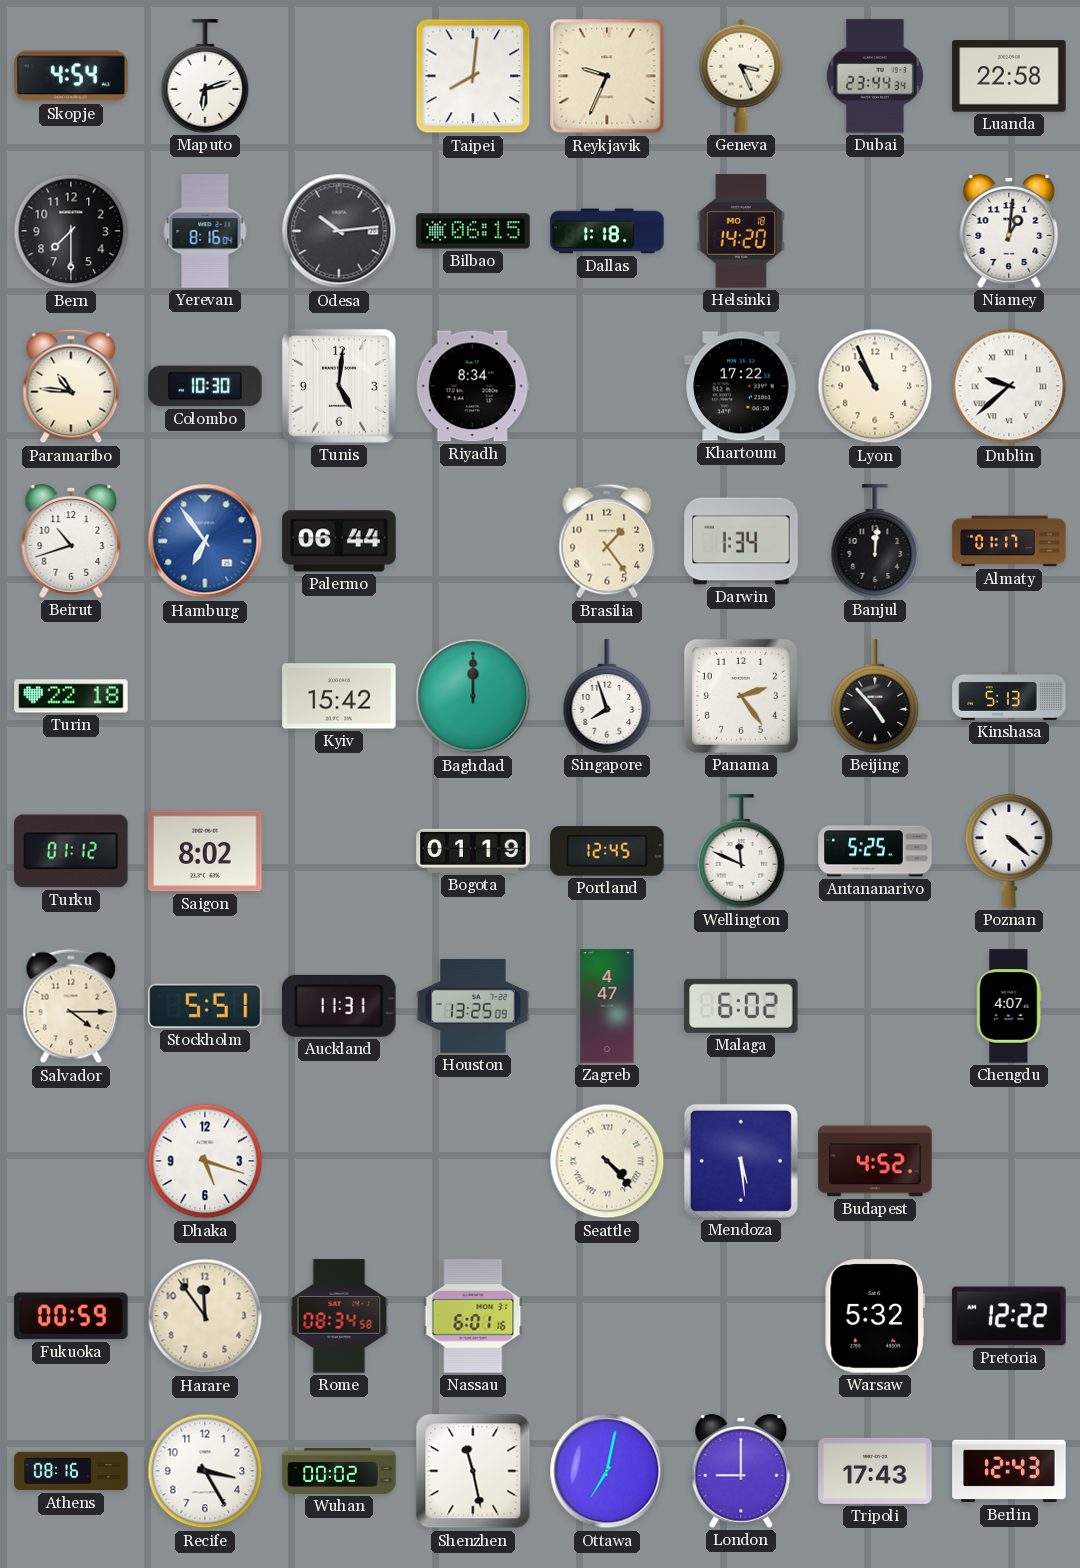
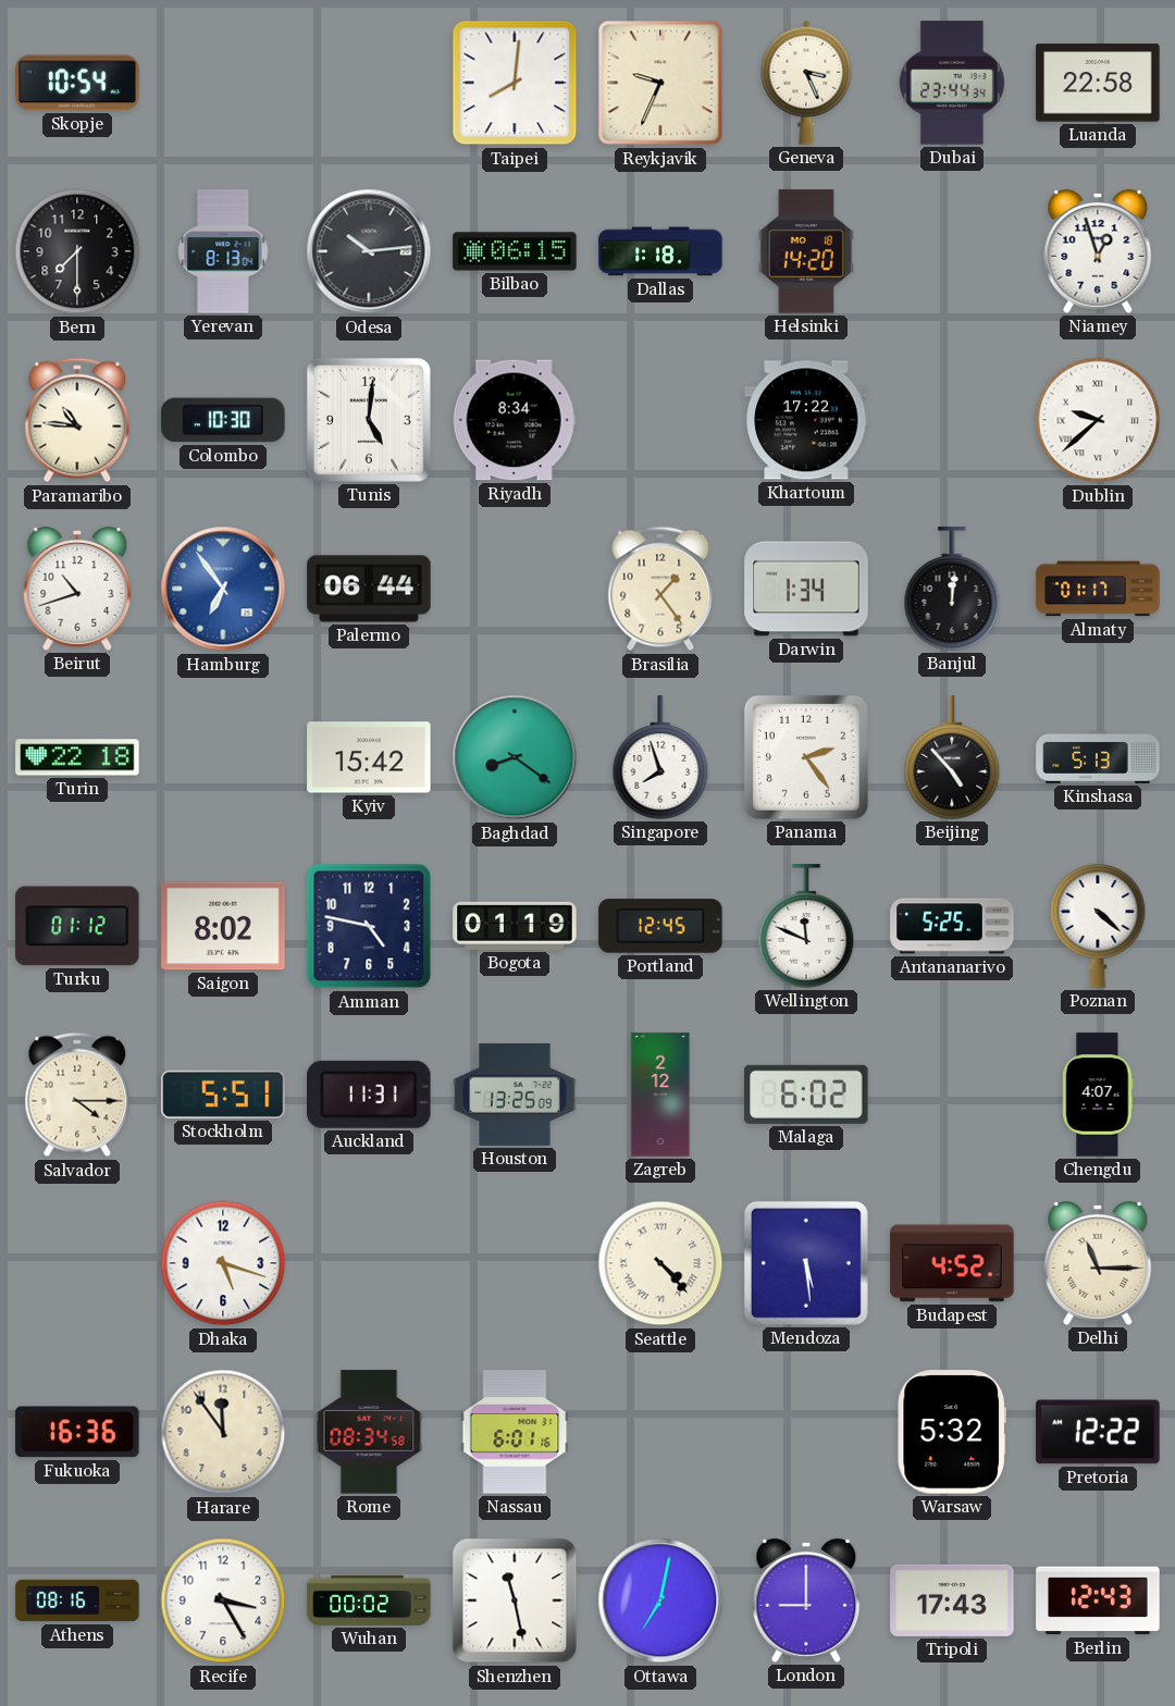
Skopje: 4:54 -> 10:54 (77, 83)
Maputo: 6:12 -> none (205, 76)
Yerevan: 8:16 -> 8:13 (223, 251)
Niamey: 1:01 -> 12:57 (1098, 251)
Lyon: 10:56 -> none (875, 386)
Baghdad: 12:00 -> 8:21 (515, 757)
Amman: none -> 4:47 (369, 926)
Zagreb: 4:47 -> 2:12 (660, 1095)
Delhi: none -> 11:15 (1098, 1263)
Fukuoka: 00:59 -> 16:36 (77, 1432)
